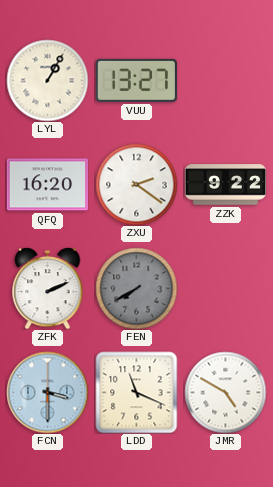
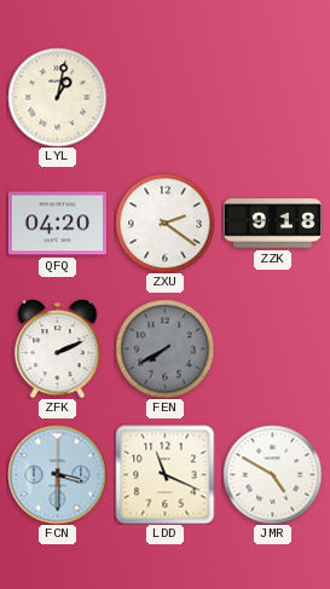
LYL: 1:05 -> 1:02 (57, 97)
VUU: 13:27 -> none (136, 80)
QFQ: 16:20 -> 04:20 (57, 224)
ZZK: 9:22 -> 9:18 (272, 224)
